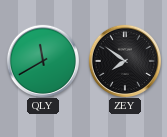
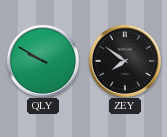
QLY: 11:40 -> 9:50 (42, 60)
